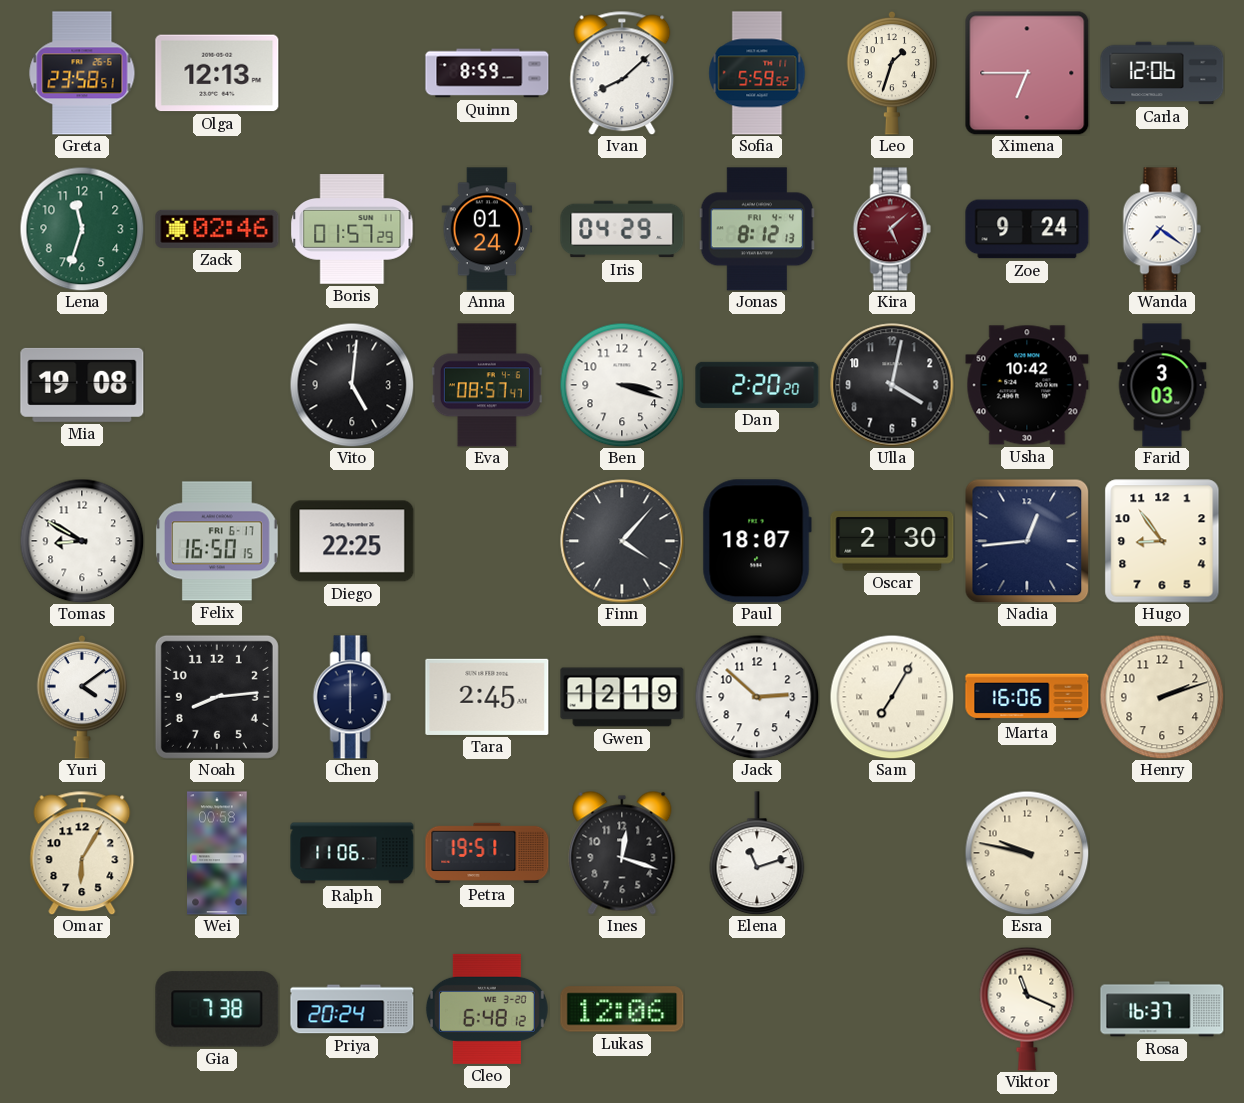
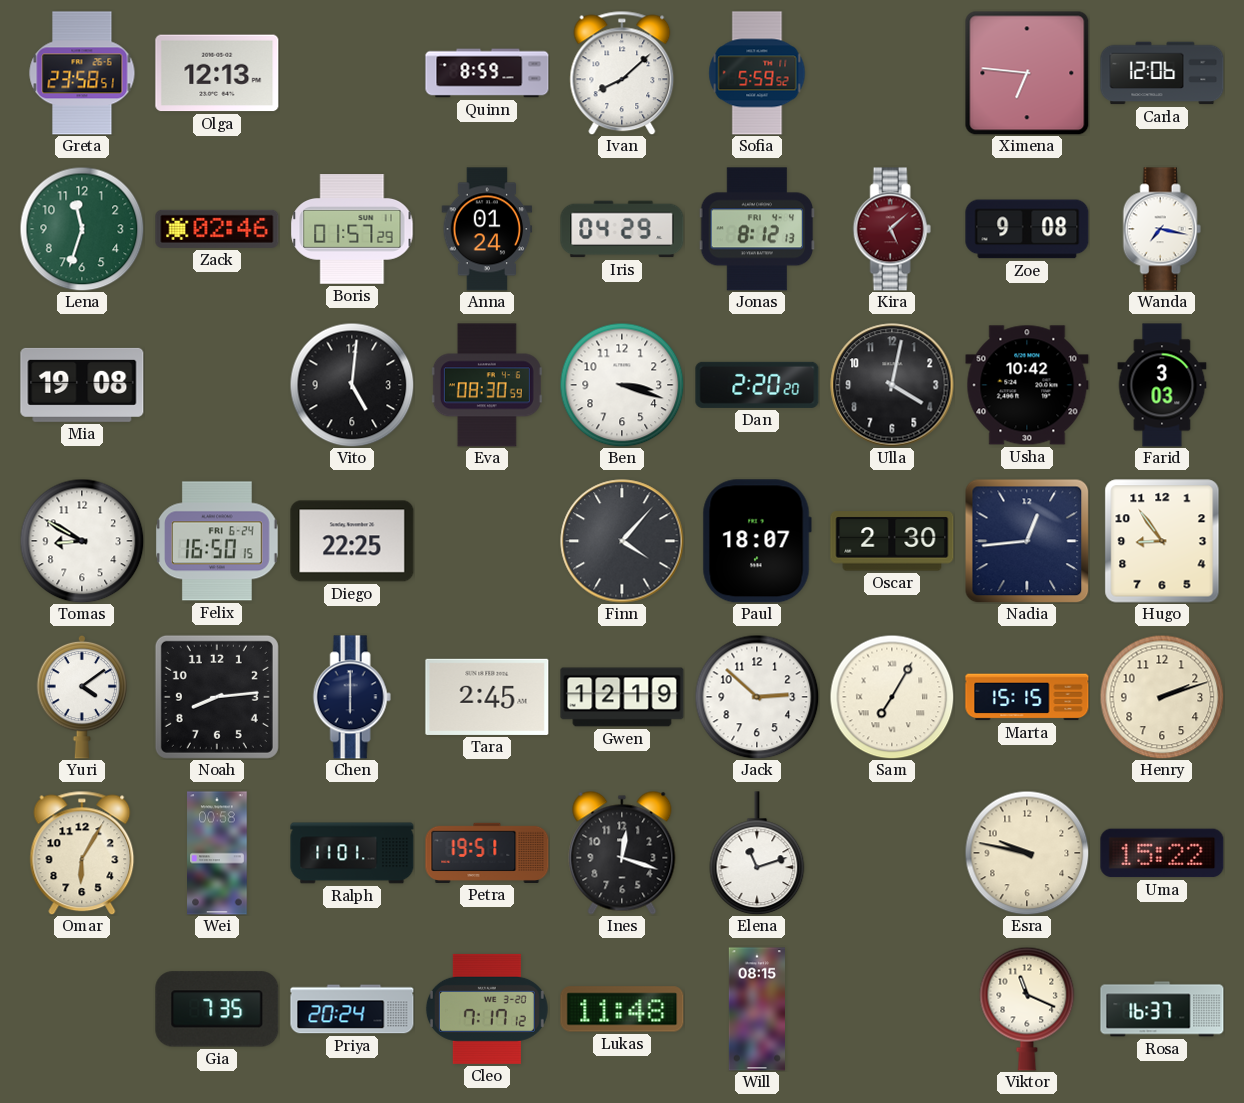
Leo: 1:33 -> none (892, 73)
Ximena: 6:45 -> 6:46 (1027, 73)
Zoe: 9:24 -> 9:08 (1027, 229)
Wanda: 7:21 -> 7:17 (1162, 229)
Eva: 08:57 -> 08:30 (487, 385)
Felix date: FRI 6-17 -> FRI 6-24 (217, 541)
Marta: 16:06 -> 15:15 (1027, 697)
Ralph: 11:06 -> 11:01 (352, 853)
Uma: none -> 15:22 (1162, 853)
Gia: 7:38 -> 7:35 (217, 1009)
Cleo: 6:48 -> 7:17 (487, 1009)
Lukas: 12:06 -> 11:48 (622, 1009)
Will: none -> 08:15 (756, 1009)
